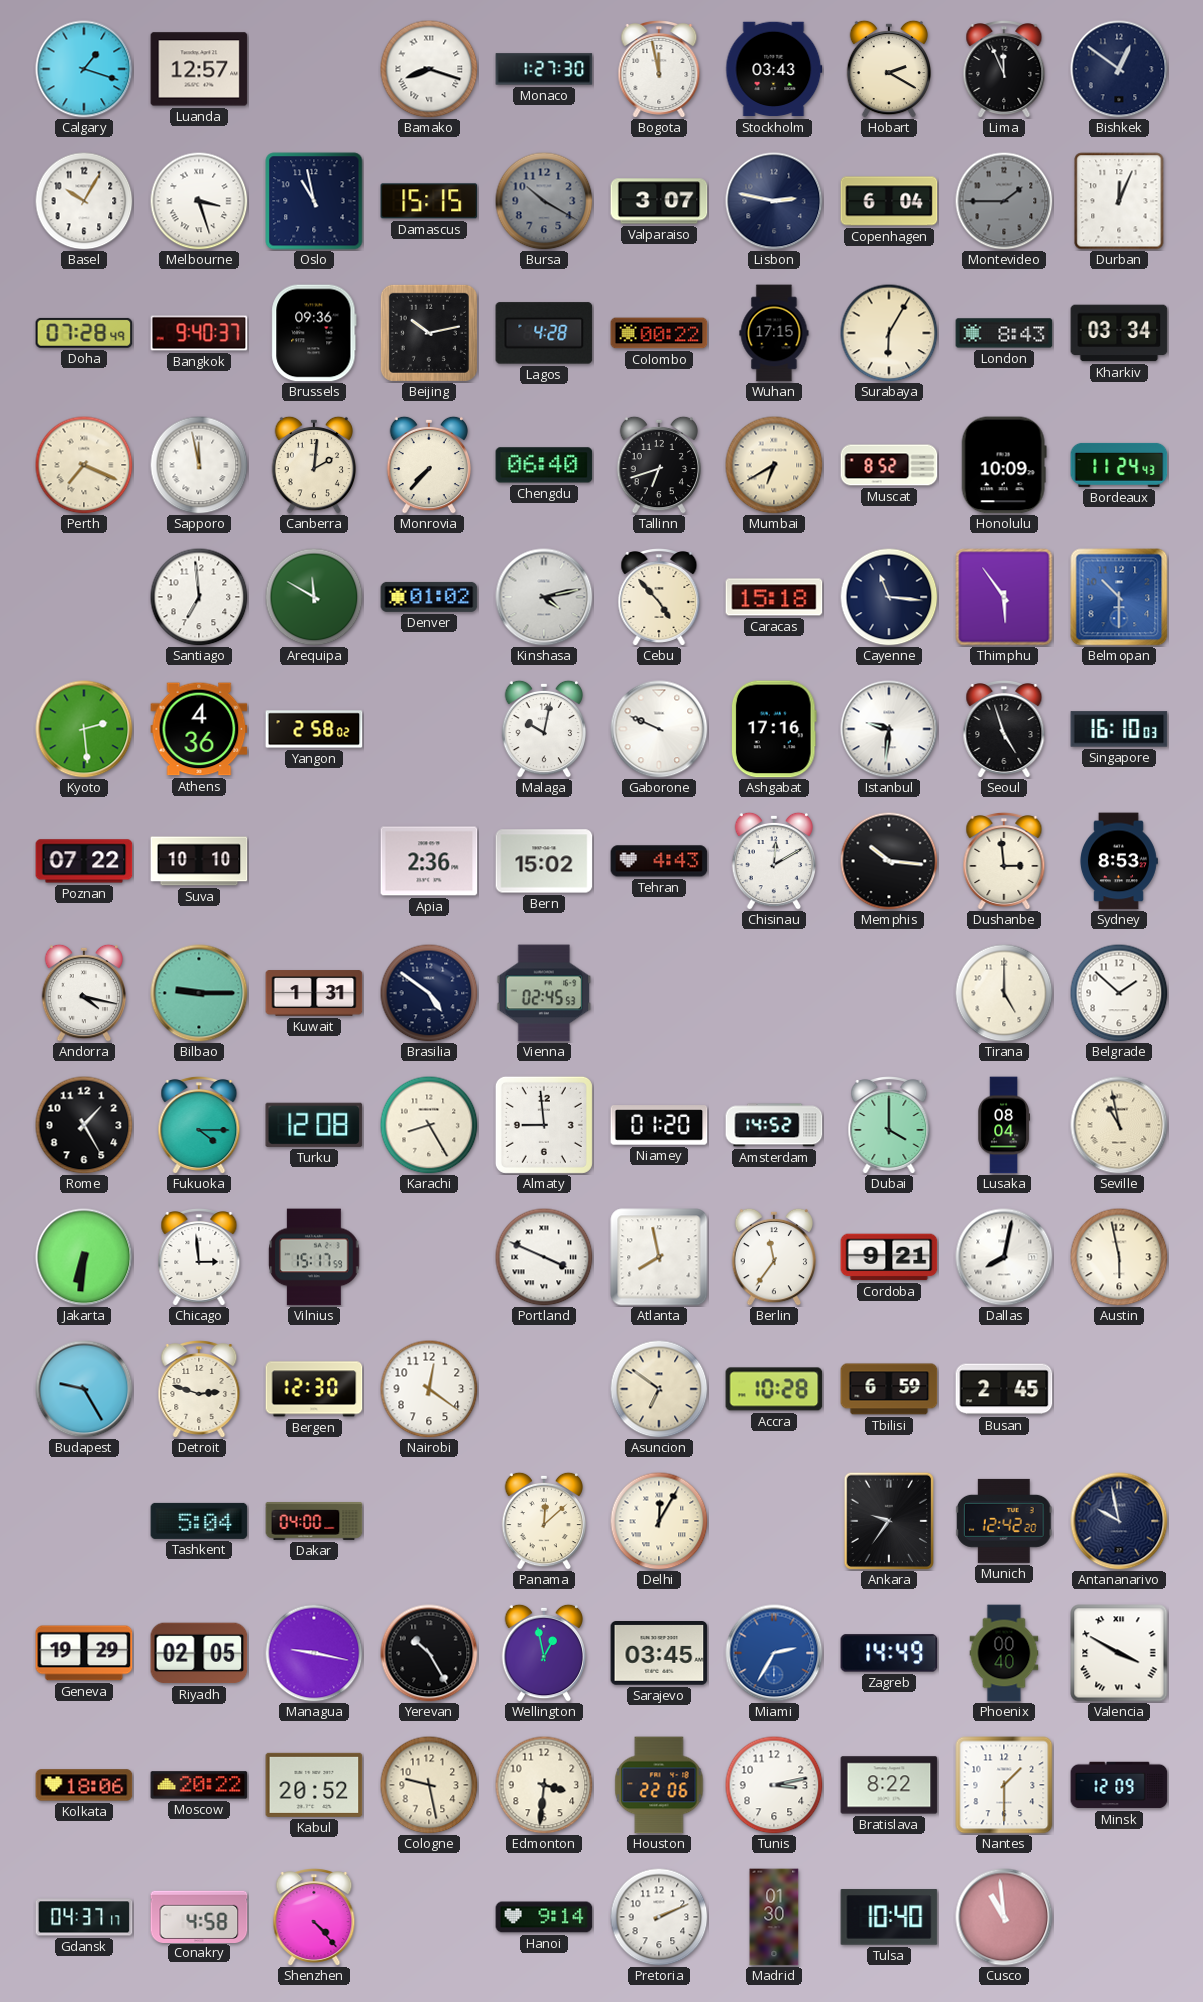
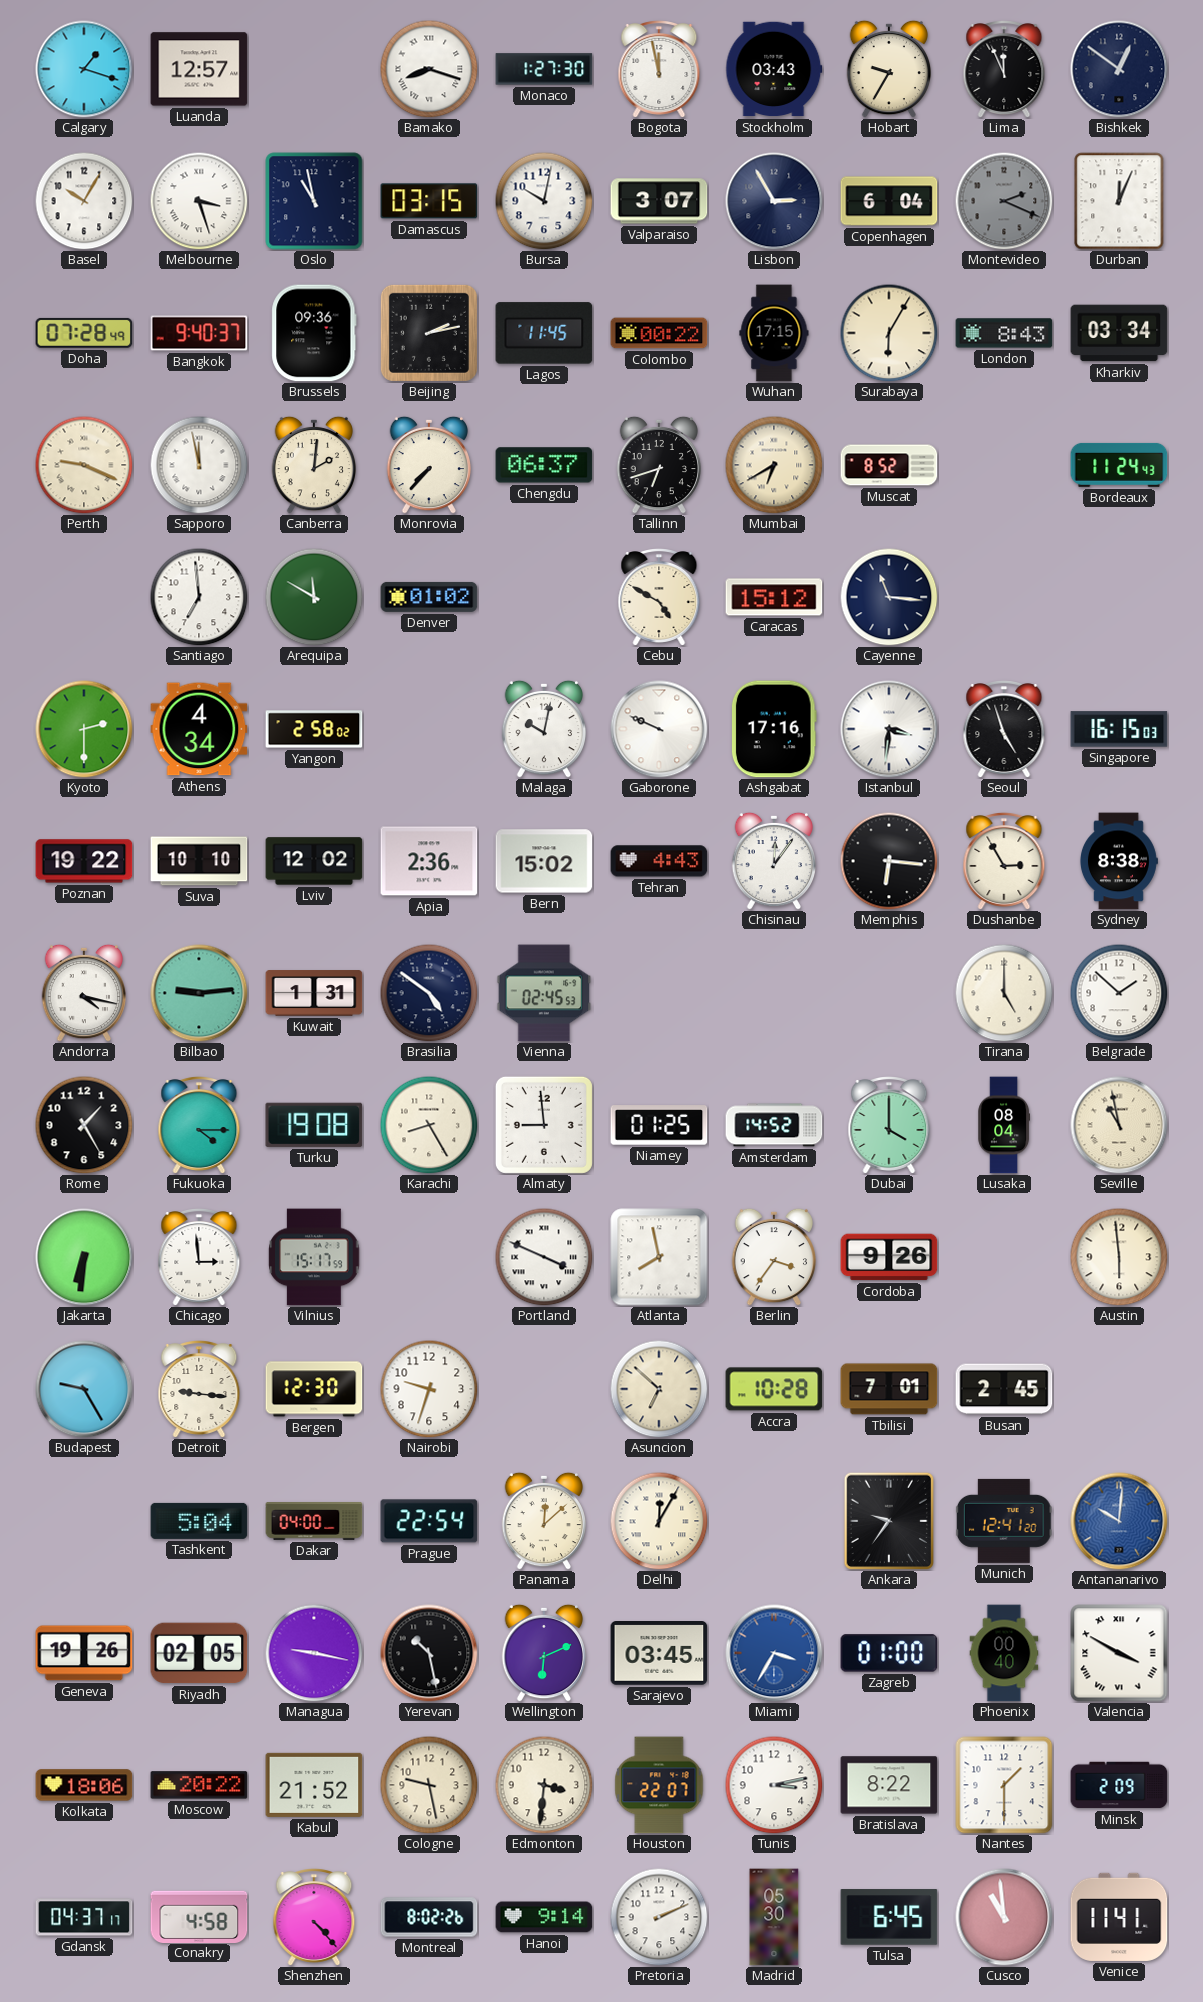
Hobart: 2:20 -> 9:35 (889, 69)
Damascus: 15:15 -> 03:15 (429, 201)
Bursa: 10:20 -> 10:02 (544, 201)
Bursa dial: grey -> white (544, 201)
Lisbon: 2:47 -> 2:55 (774, 201)
Montevideo: 1:45 -> 2:19 (1004, 201)
Beijing: 10:13 -> 2:13 (429, 333)
Lagos: 4:28 -> 11:45 (544, 333)
Perth: 7:19 -> 9:19 (84, 465)
Chengdu: 06:40 -> 06:37 (544, 465)
Honolulu: 10:09 -> none (1004, 465)
Kinshasa: 4:13 -> none (544, 597)
Cebu: 4:53 -> 4:50 (659, 598)
Caracas: 15:18 -> 15:12 (774, 597)
Thimphu: 5:54 -> none (1004, 597)
Belmopan: 10:30 -> none (1119, 597)
Kyoto: 2:29 -> 2:30 (84, 729)
Athens: 4:36 -> 4:34 (199, 729)
Istanbul: 9:31 -> 3:31 (889, 729)
Singapore: 16:10 -> 16:15 (1119, 729)
Poznan: 07:22 -> 19:22 (84, 861)
Lviv: none -> 12:02 (314, 861)
Chisinau: 12:10 -> 12:06 (774, 861)
Memphis: 10:16 -> 6:16 (889, 861)
Dushanbe: 2:59 -> 2:55 (1004, 862)
Sydney: 8:53 -> 8:38 (1118, 861)
Bilbao: 9:15 -> 9:14 (199, 993)
Turku: 12:08 -> 19:08 (314, 1125)
Niamey: 01:20 -> 01:25 (659, 1125)
Berlin: 11:36 -> 3:36 (774, 1257)
Cordoba: 9:21 -> 9:26 (889, 1257)
Dallas: 8:02 -> none (1004, 1257)
Austin: 5:58 -> 5:59 (1119, 1257)
Detroit: 2:48 -> 9:16 (199, 1390)
Nairobi: 12:21 -> 9:33 (429, 1389)
Asuncion: 6:51 -> 6:52 (659, 1389)
Tbilisi: 6:59 -> 7:01 (889, 1389)
Prague: none -> 22:54 (429, 1521)
Munich: 12:42 -> 12:41 (1004, 1521)
Antananarivo: 9:58 -> 10:01 (1119, 1521)
Antananarivo dial: navy -> blue (1119, 1521)
Geneva: 19:29 -> 19:26 (84, 1653)
Yerevan: 10:25 -> 10:28 (429, 1653)
Wellington: 12:58 -> 6:11 (544, 1653)
Miami: 2:35 -> 3:35 (774, 1653)
Zagreb: 14:49 -> 01:00 (889, 1653)
Kabul: 20:52 -> 21:52 (314, 1785)
Houston: 22:06 -> 22:07 (659, 1785)
Minsk: 12:09 -> 2:09 (1119, 1785)
Montreal: none -> 8:02 (429, 1917)
Madrid: 01:30 -> 05:30 (774, 1917)
Tulsa: 10:40 -> 6:45 (889, 1917)
Venice: none -> 11:41 (1119, 1917)
